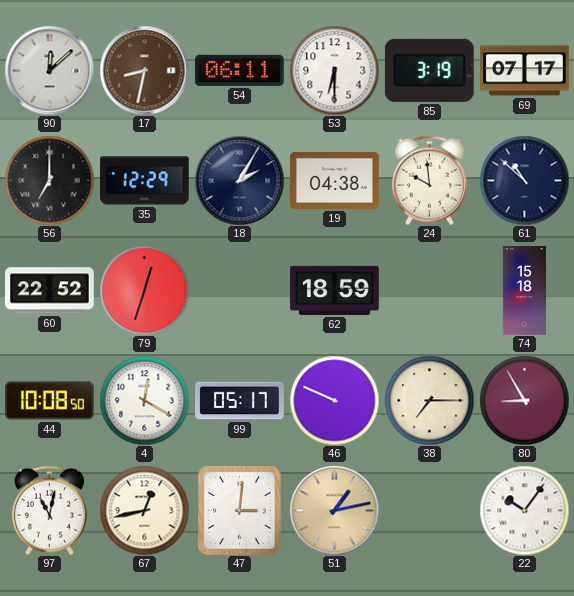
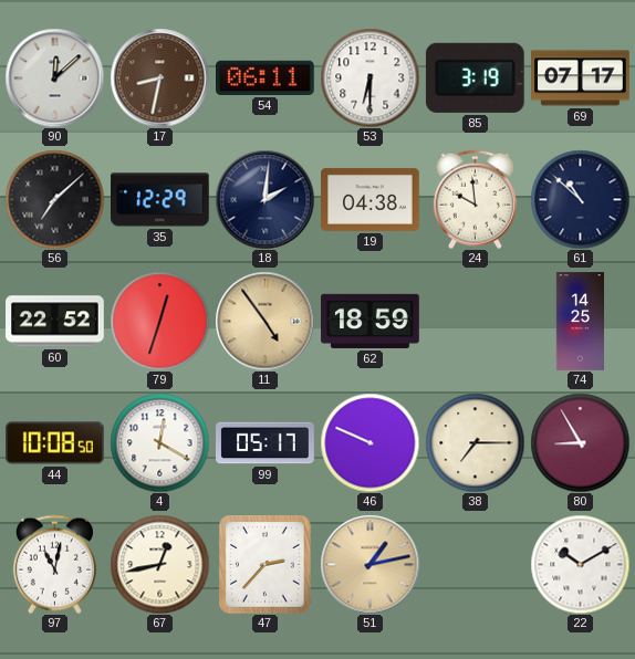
56: 7:00 -> 7:08 (54, 199)
18: 2:05 -> 2:01 (264, 199)
11: none -> 4:54 (264, 321)
74: 15:18 -> 14:25 (580, 322)
47: 3:01 -> 2:37 (266, 565)
22: 10:06 -> 10:10 (580, 564)
